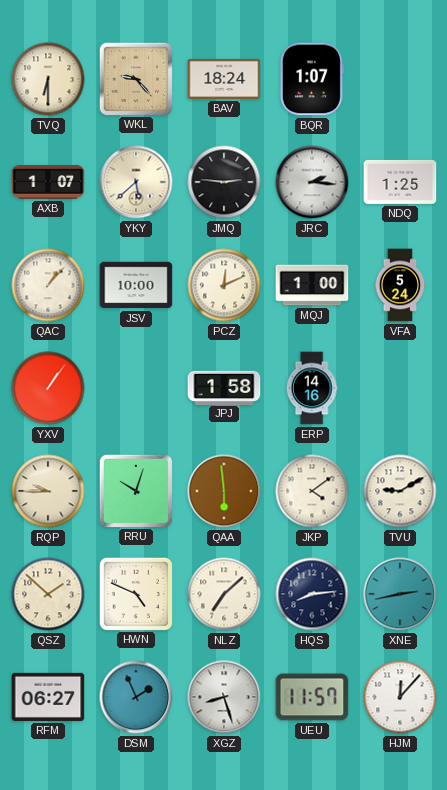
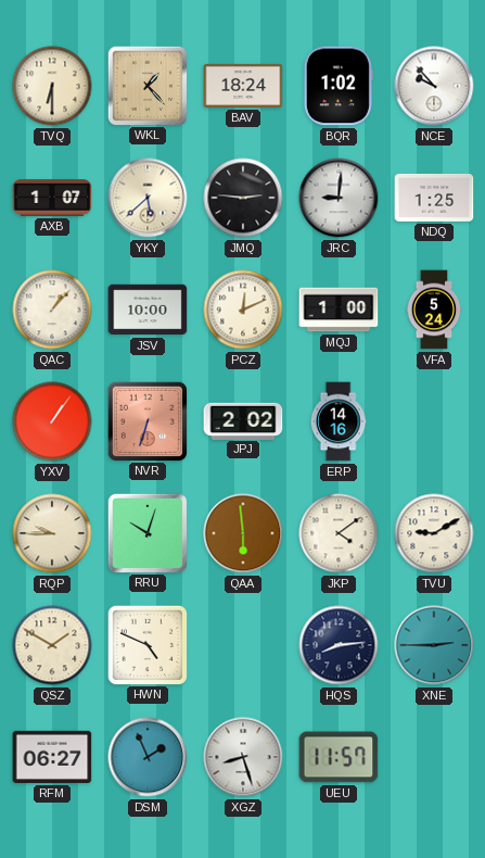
WKL: 9:23 -> 1:23 (146, 85)
BQR: 1:07 -> 1:02 (339, 86)
NCE: none -> 9:53 (434, 86)
JRC: 2:16 -> 9:01 (339, 198)
NVR: none -> 6:33 (146, 420)
JPJ: 1:58 -> 2:02 (243, 420)
QSZ: 1:52 -> 1:50 (52, 645)
NLZ: 7:08 -> none (224, 594)
XNE: 2:43 -> 2:45 (434, 645)
HJM: 12:07 -> none (400, 697)
